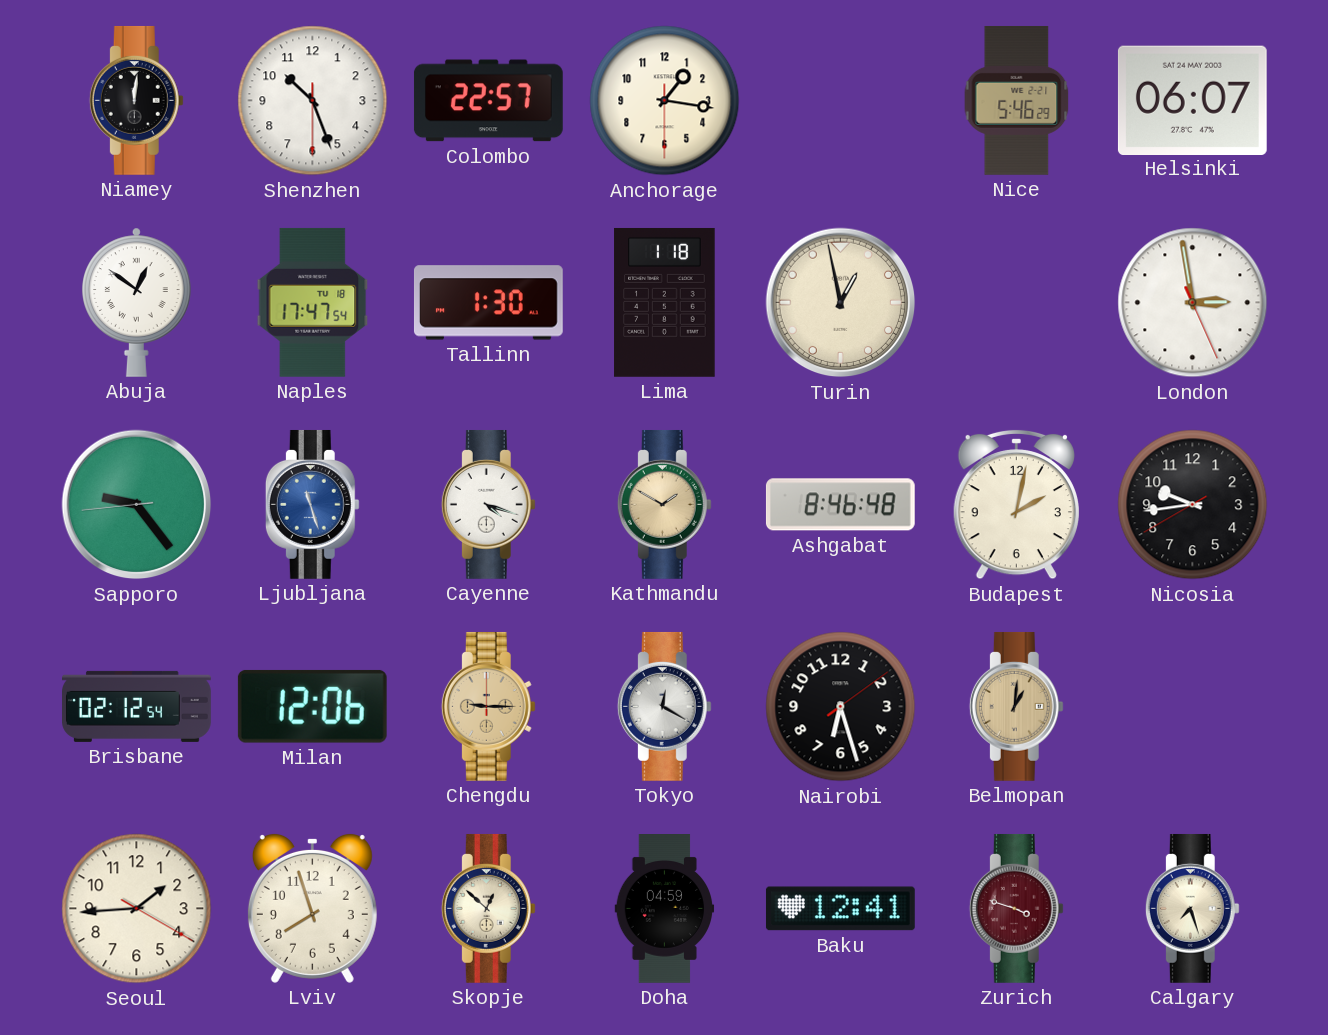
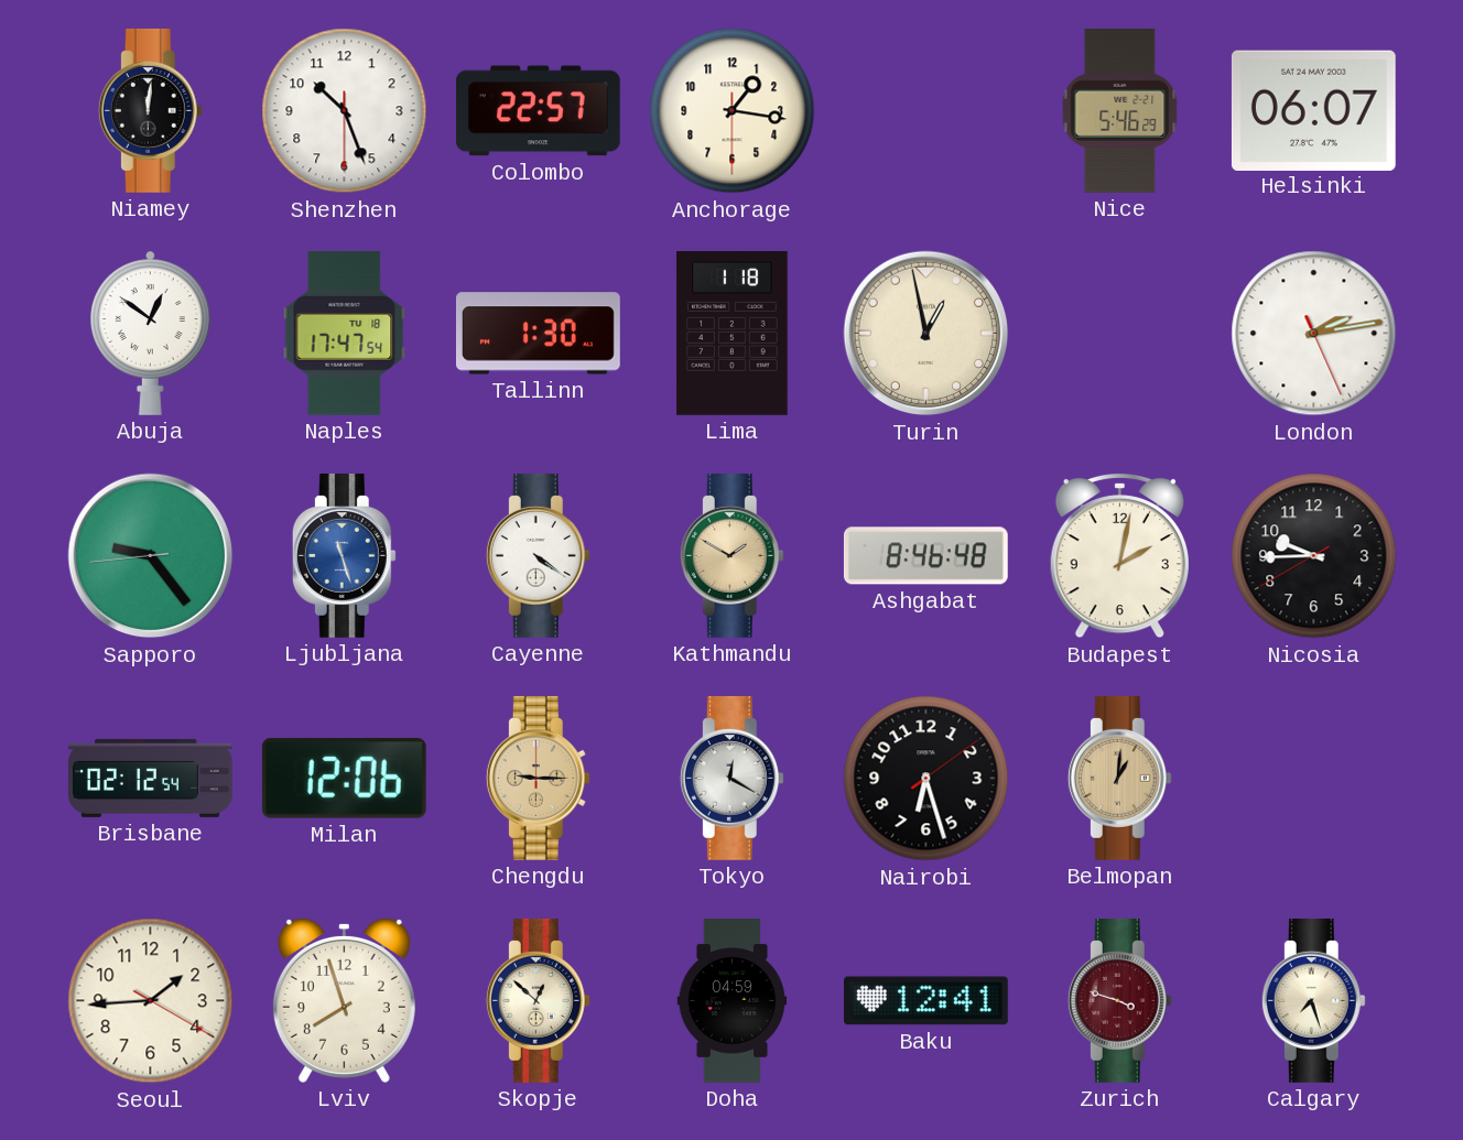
London: 2:58 -> 2:13 (1314, 334)
Cayenne: 4:18 -> 4:21 (538, 555)
Nicosia: 9:43 -> 9:44 (1314, 556)
